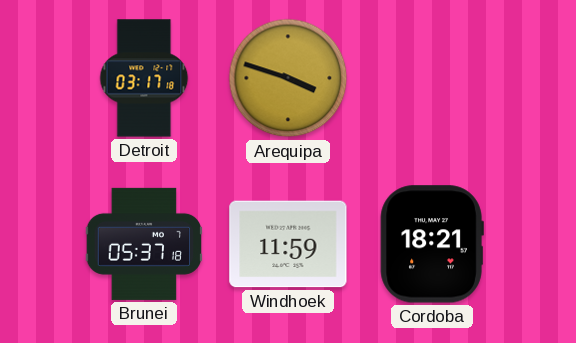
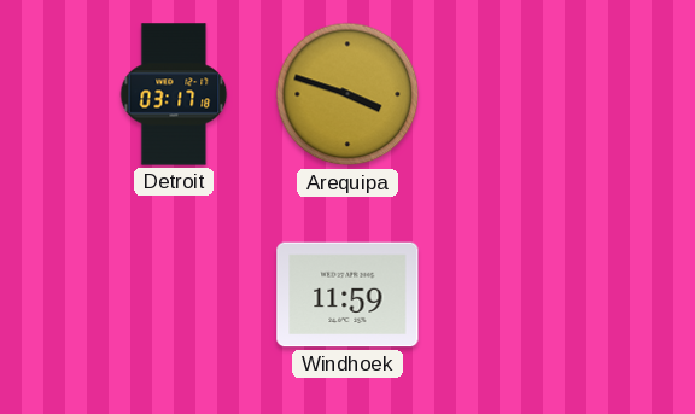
Brunei: 05:37 -> none (144, 244)
Cordoba: 18:21 -> none (432, 244)
